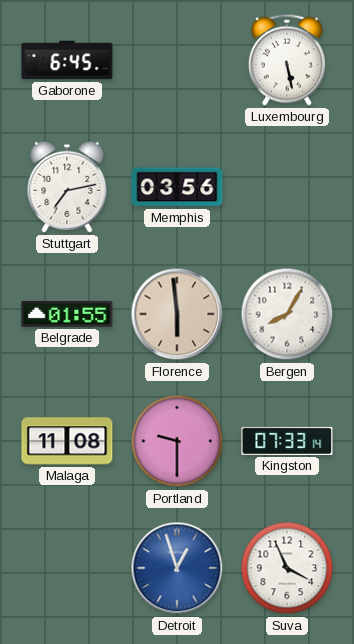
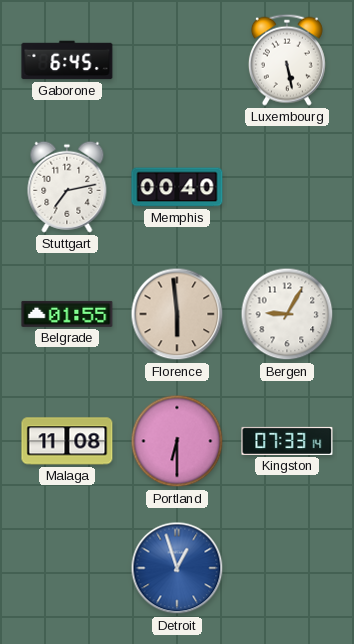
Memphis: 03:56 -> 00:40 (177, 187)
Bergen: 8:05 -> 9:05 (287, 314)
Portland: 9:30 -> 6:30 (177, 441)
Suva: 3:56 -> none (287, 568)
